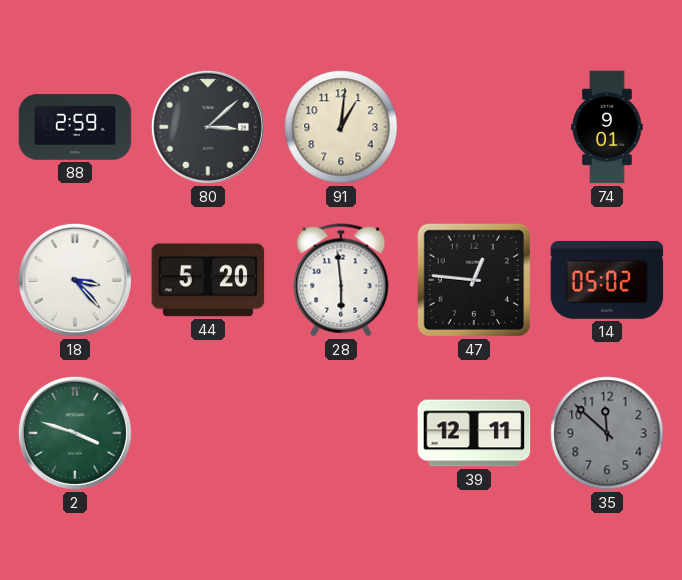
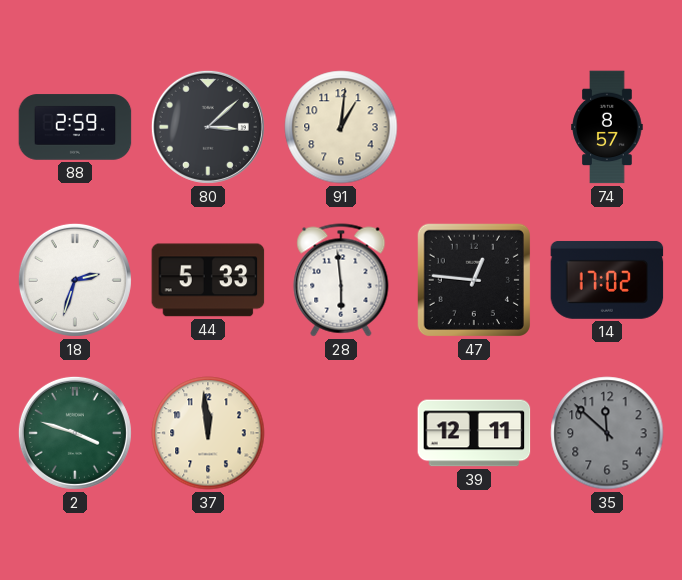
74: 9:01 -> 8:57 (607, 127)
18: 3:23 -> 2:33 (75, 280)
44: 5:20 -> 5:33 (208, 280)
14: 05:02 -> 17:02 (607, 280)
37: none -> 11:59 (208, 433)
